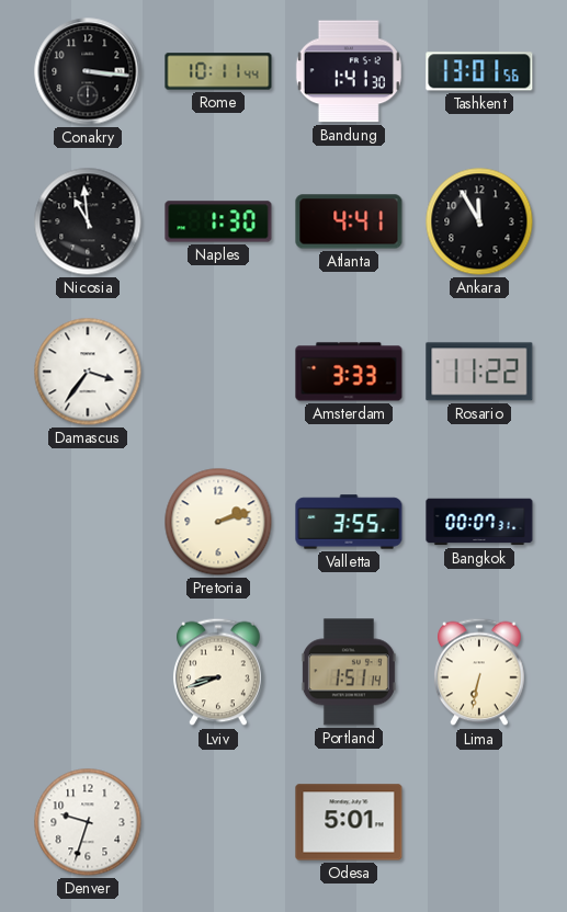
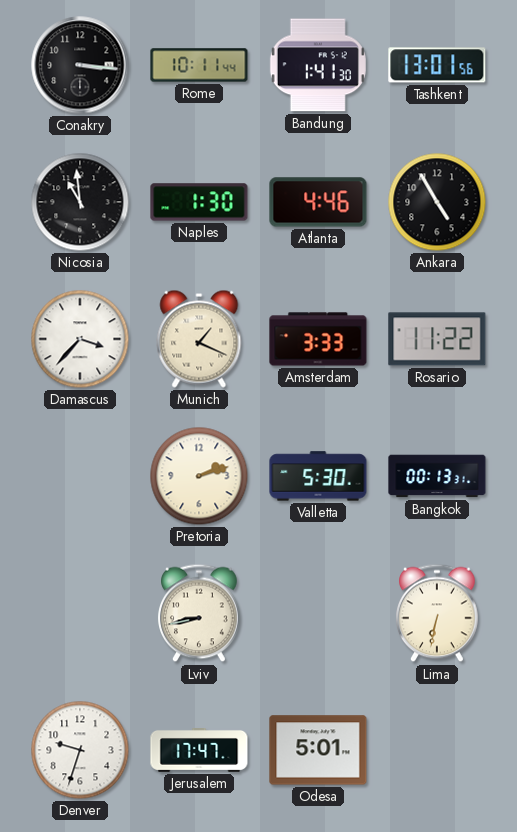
Atlanta: 4:41 -> 4:46 (318, 202)
Ankara: 11:55 -> 4:55 (437, 202)
Damascus: 3:36 -> 3:37 (80, 339)
Munich: none -> 1:19 (199, 339)
Valletta: 3:55 -> 5:30 (318, 476)
Bangkok: 00:07 -> 00:13 (437, 476)
Lviv: 8:42 -> 8:43 (200, 613)
Portland: 1:51 -> none (349, 672)
Jerusalem: none -> 17:47 (199, 751)
